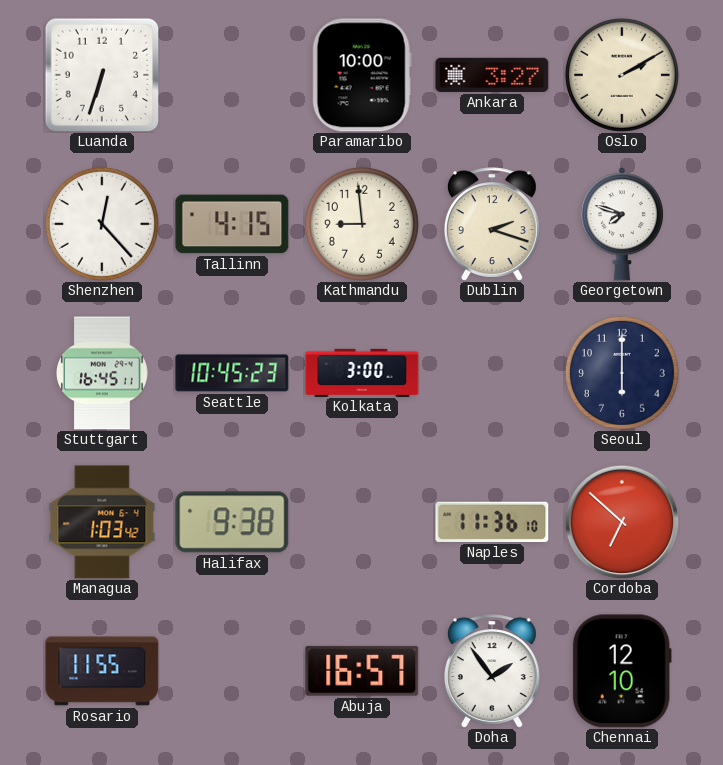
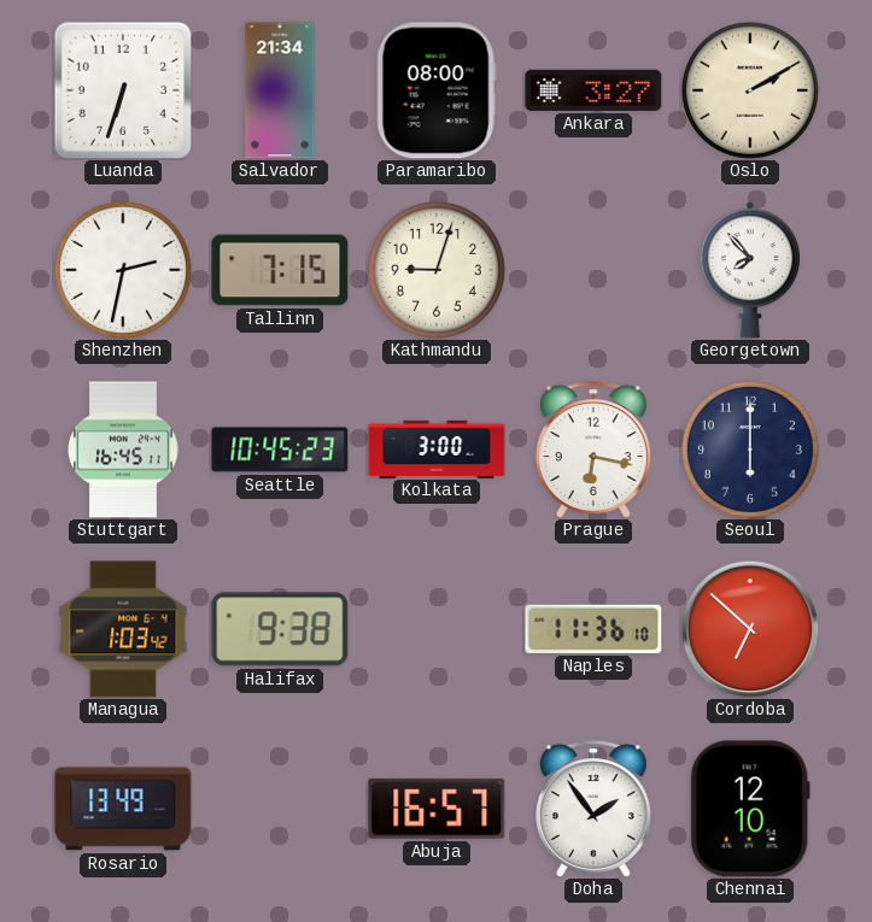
Salvador: none -> 21:34 (280, 90)
Paramaribo: 10:00 -> 08:00 (437, 90)
Shenzhen: 12:23 -> 2:32 (123, 270)
Tallinn: 4:15 -> 7:15 (280, 270)
Kathmandu: 8:59 -> 9:03 (437, 270)
Dublin: 2:18 -> none (492, 224)
Georgetown: 7:48 -> 7:53 (750, 270)
Prague: none -> 6:17 (593, 450)
Rosario: 11:55 -> 13:49 (123, 809)
